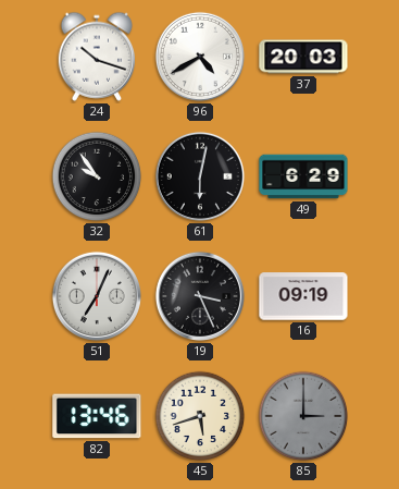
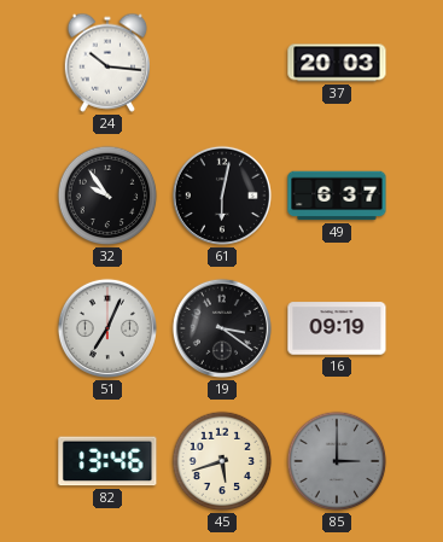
24: 10:18 -> 10:16 (107, 63)
96: 4:40 -> none (200, 57)
49: 6:29 -> 6:37 (337, 196)
19: 3:26 -> 3:21 (222, 328)
